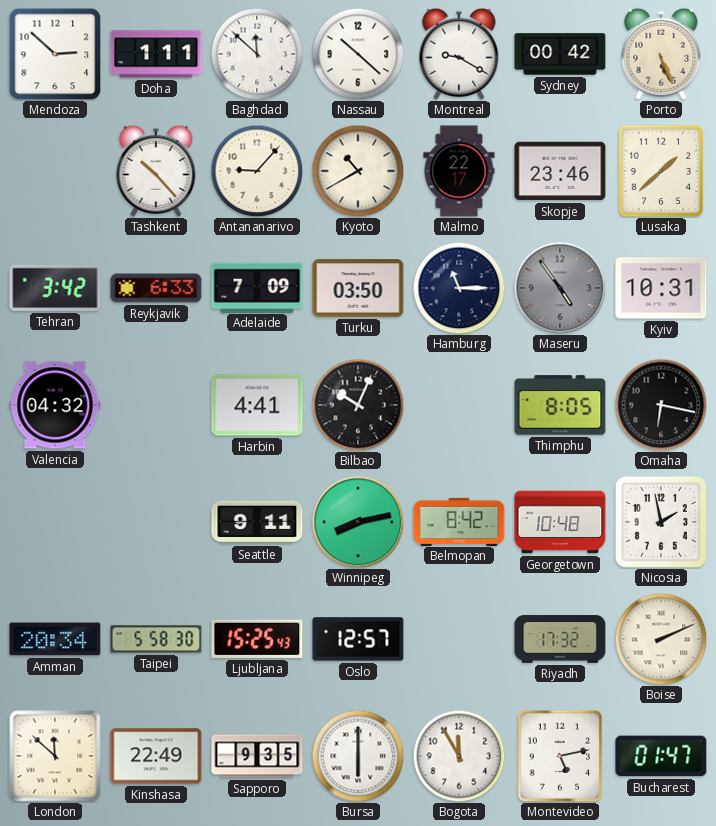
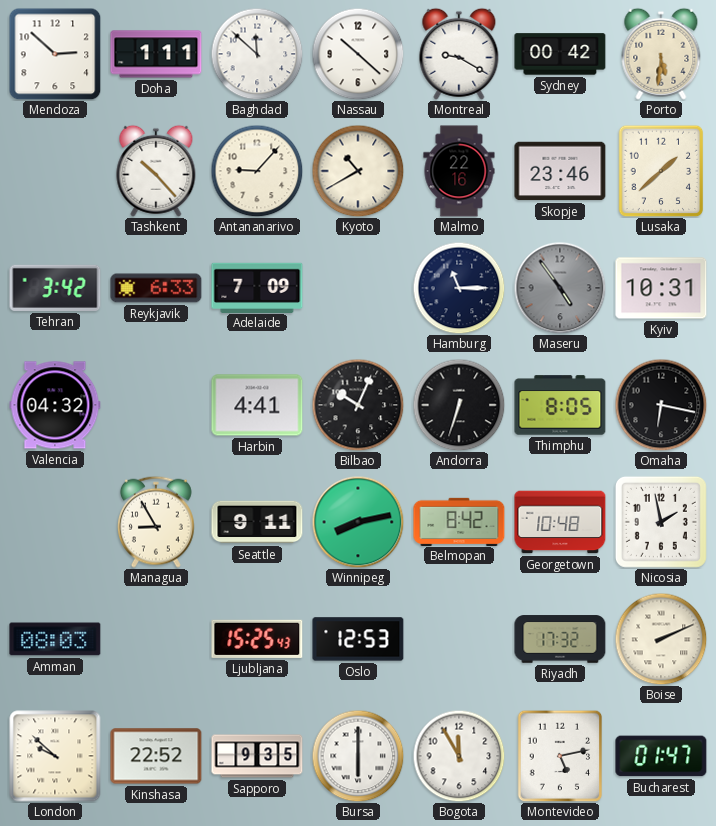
Porto: 5:26 -> 5:31 (661, 54)
Malmo: 22:17 -> 22:16 (459, 171)
Turku: 03:50 -> none (358, 288)
Andorra: none -> 6:33 (459, 405)
Managua: none -> 8:55 (156, 522)
Amman: 20:34 -> 08:03 (55, 639)
Taipei: 5:58 -> none (156, 639)
Oslo: 12:57 -> 12:53 (358, 639)
London: 11:52 -> 9:52 (55, 756)
Kinshasa: 22:49 -> 22:52 (156, 756)
